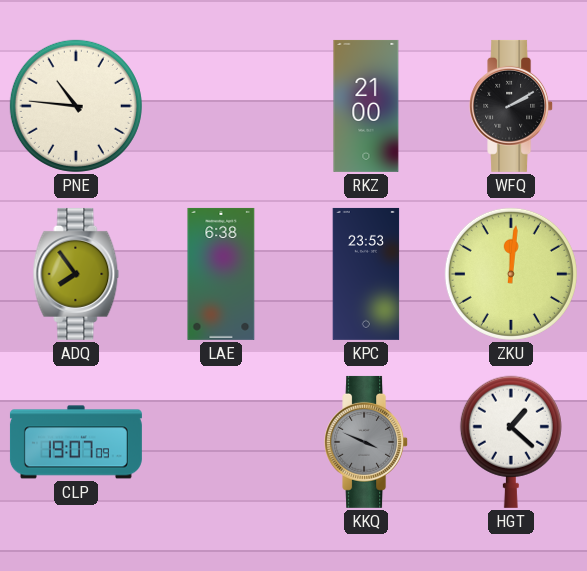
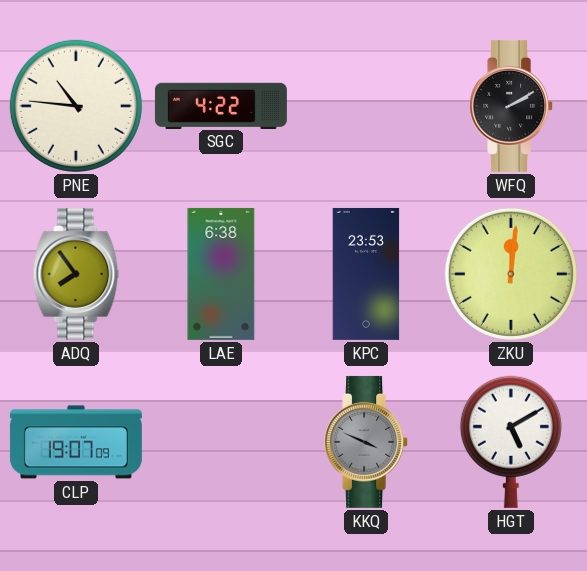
SGC: none -> 4:22 (221, 105)
RKZ: 21:00 -> none (366, 106)
HGT: 1:22 -> 5:10 (511, 442)
